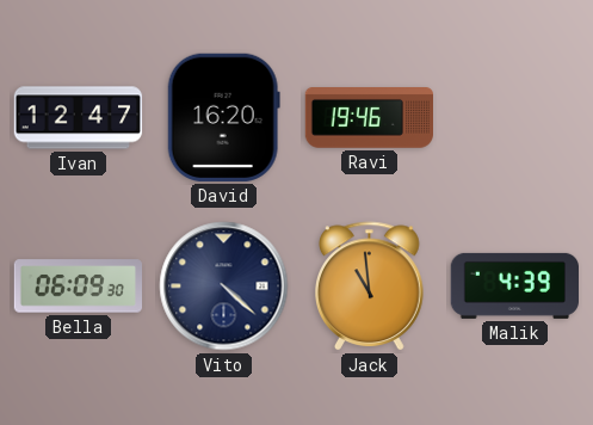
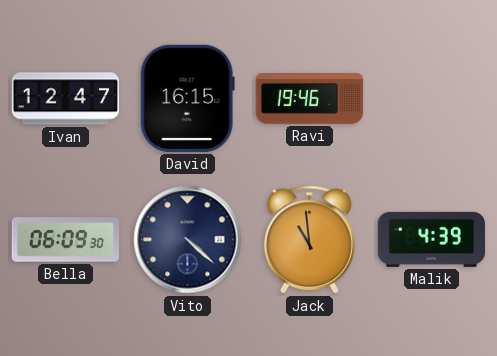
David: 16:20 -> 16:15 (187, 98)
